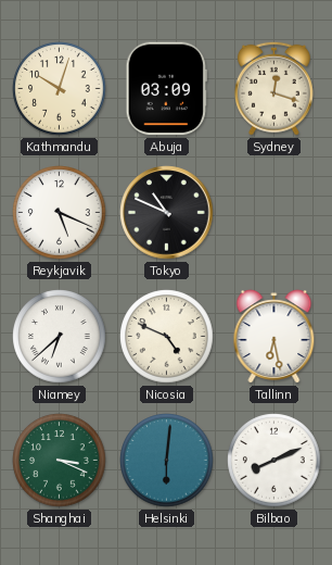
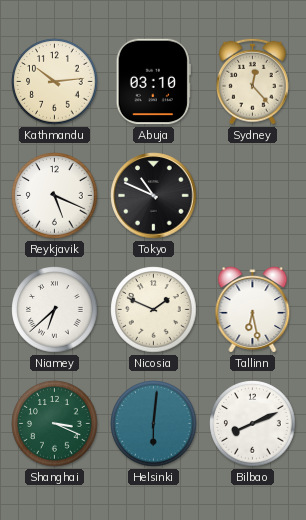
Kathmandu: 10:03 -> 10:14 (55, 82)
Abuja: 03:09 -> 03:10 (153, 82)
Sydney: 12:18 -> 12:23 (252, 81)
Nicosia: 4:49 -> 1:49 (154, 310)
